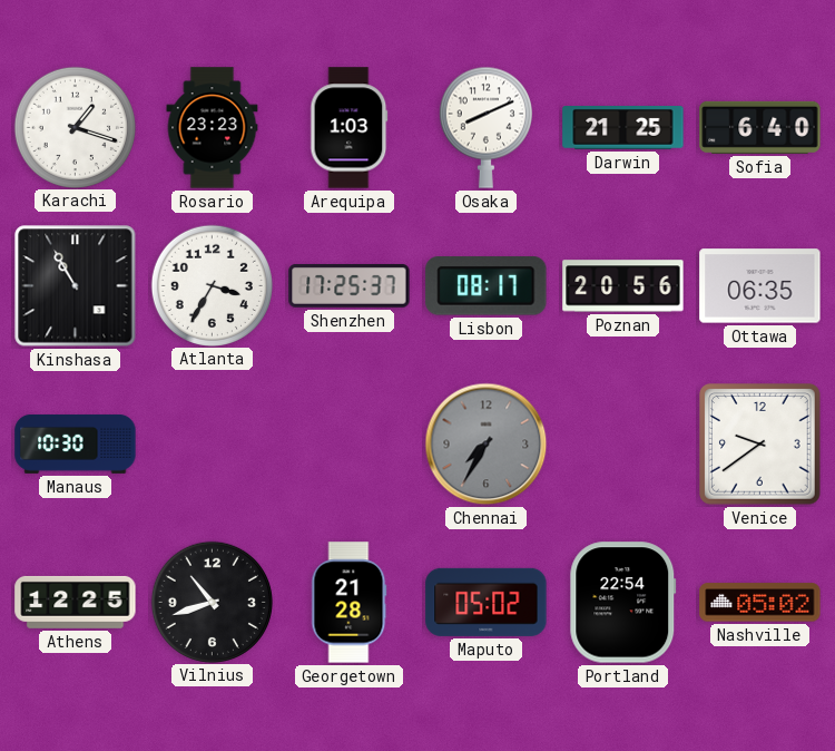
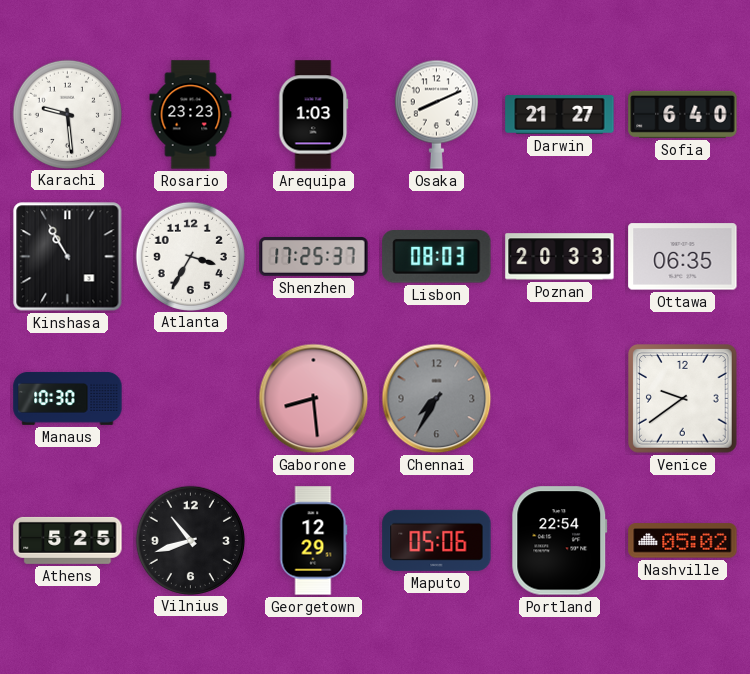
Karachi: 1:18 -> 9:29 (67, 114)
Darwin: 21:25 -> 21:27 (560, 115)
Lisbon: 08:17 -> 08:03 (437, 257)
Poznan: 20:56 -> 20:33 (560, 257)
Gaborone: none -> 8:29 (314, 399)
Athens: 12:25 -> 5:25 (68, 540)
Georgetown: 21:28 -> 12:29 (314, 541)
Maputo: 05:02 -> 05:06 (437, 540)
